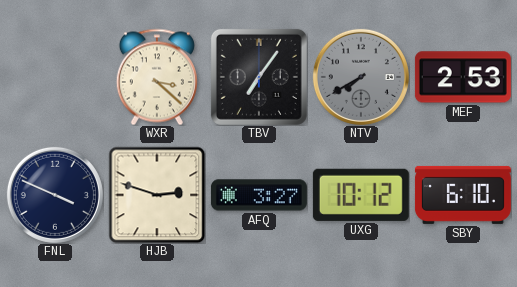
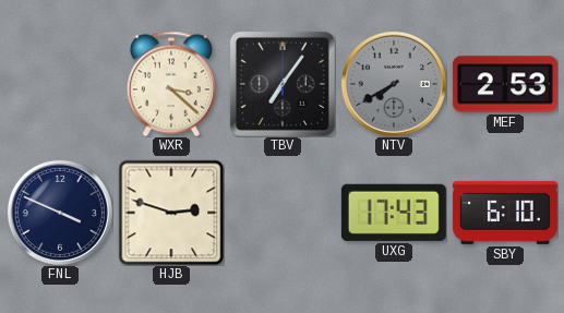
AFQ: 3:27 -> none (259, 195)
UXG: 10:12 -> 17:43 (394, 213)
